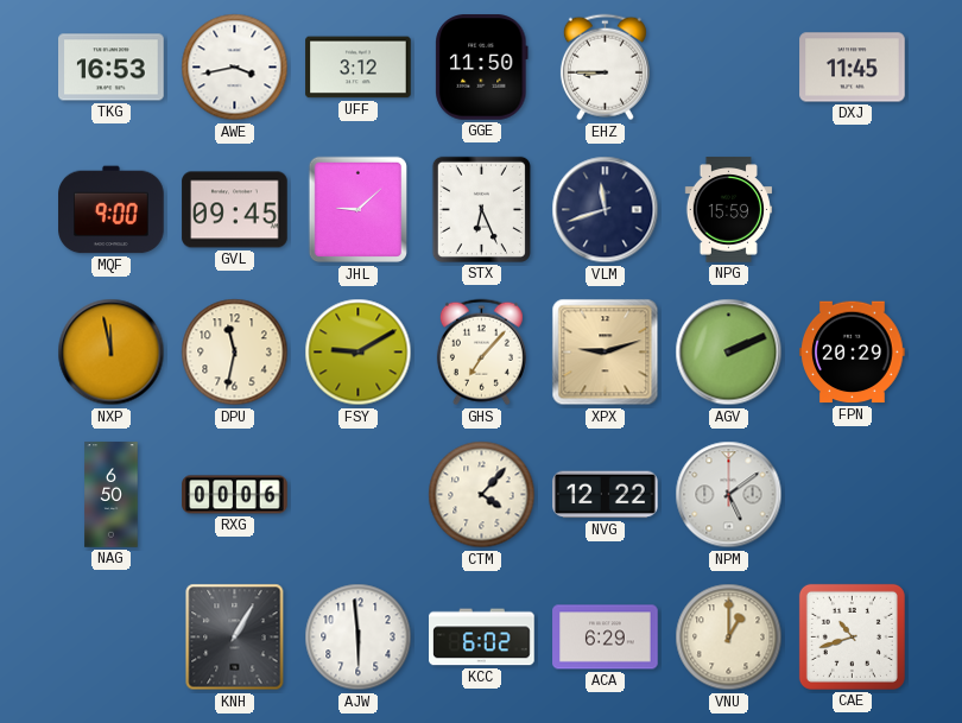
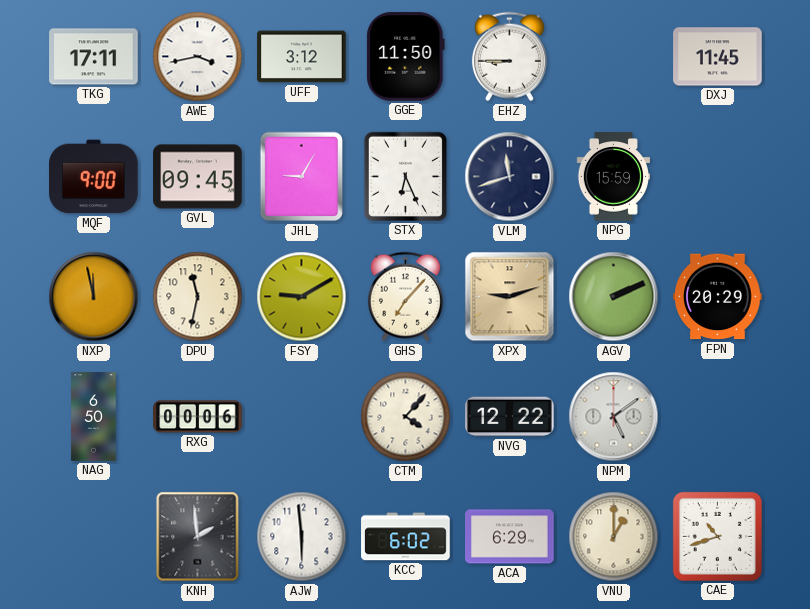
TKG: 16:53 -> 17:11 (94, 57)
JHL: 9:08 -> 9:05 (301, 177)
KNH: 1:05 -> 1:59 (198, 537)
